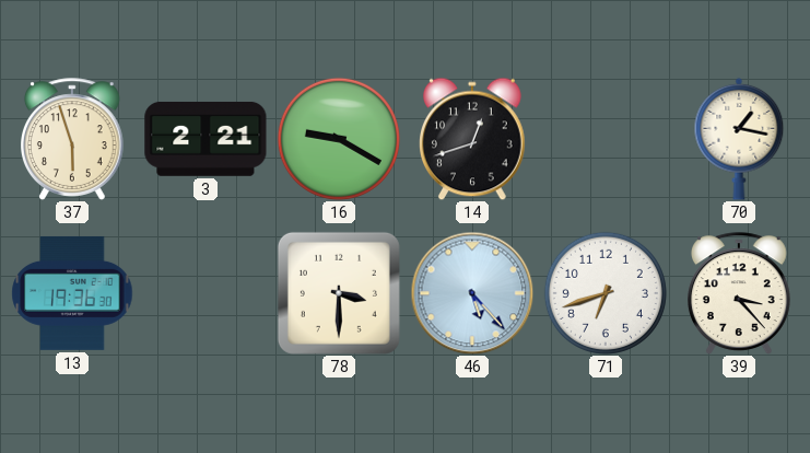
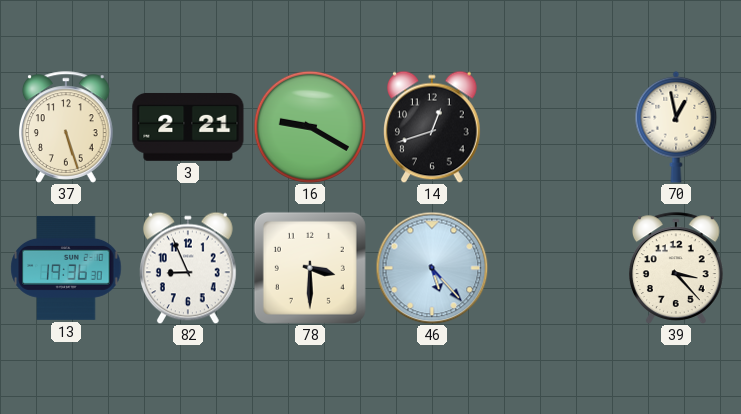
37: 5:57 -> 5:27 (67, 127)
70: 1:17 -> 12:58 (676, 127)
82: none -> 8:56 (189, 268)
71: 6:42 -> none (606, 293)
